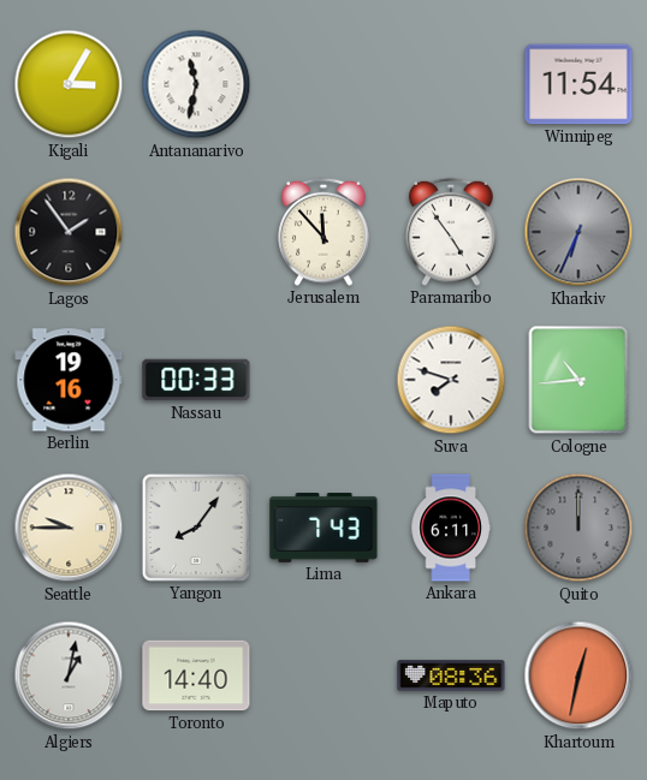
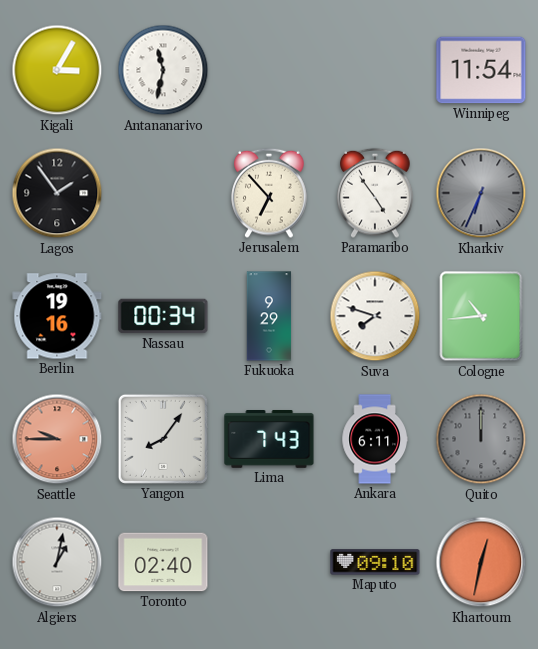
Jerusalem: 11:53 -> 6:53 (269, 193)
Nassau: 00:33 -> 00:34 (163, 316)
Fukuoka: none -> 9:29 (269, 316)
Seattle dial: cream -> salmon (57, 439)
Toronto: 14:40 -> 02:40 (163, 562)
Maputo: 08:36 -> 09:10 (375, 562)
